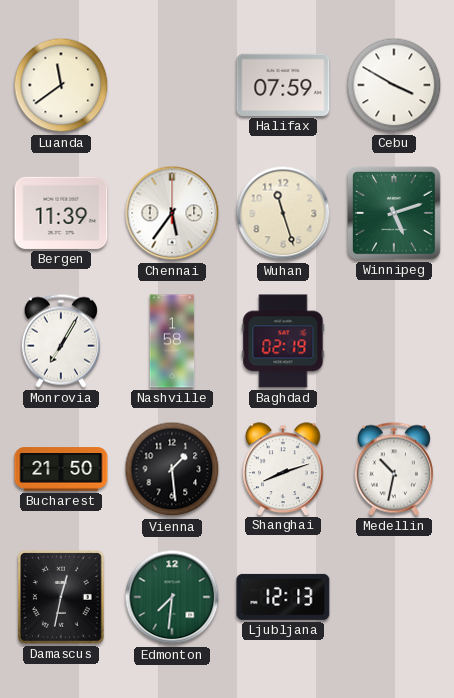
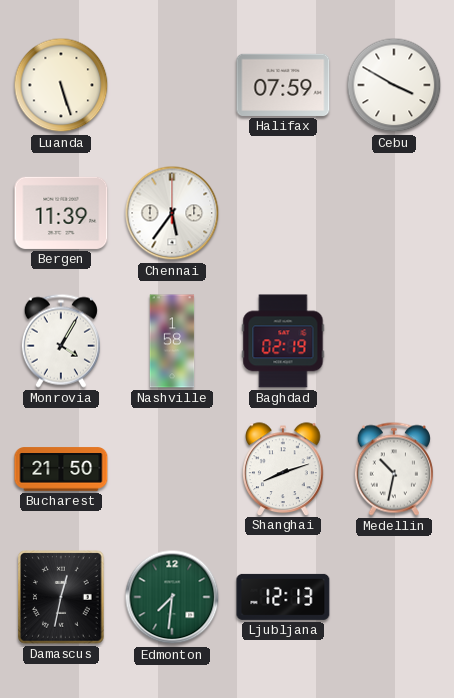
Luanda: 11:39 -> 5:27 (61, 85)
Wuhan: 11:27 -> none (283, 213)
Winnipeg: 5:12 -> none (394, 213)
Monrovia: 7:05 -> 4:05 (61, 341)
Vienna: 1:29 -> none (172, 469)
